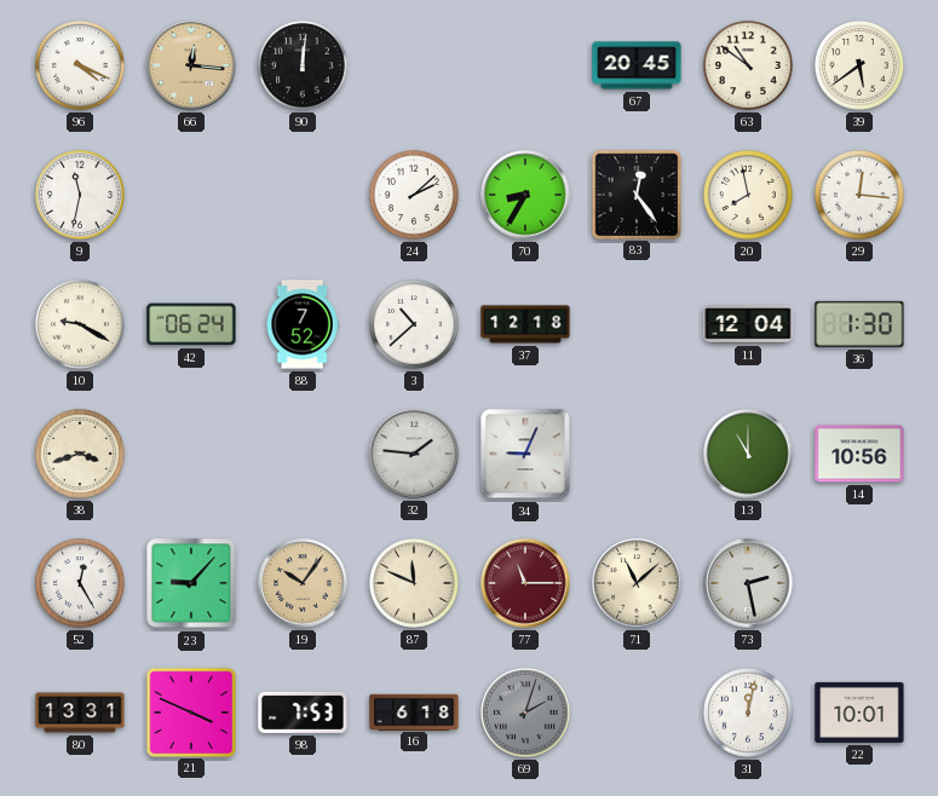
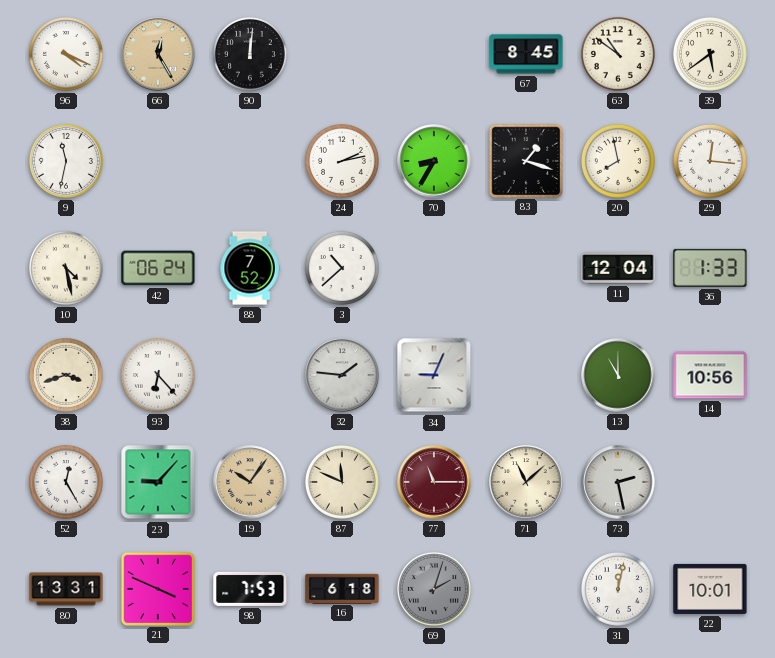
66: 12:16 -> 12:25 (158, 54)
67: 20:45 -> 8:45 (526, 54)
24: 2:08 -> 2:13 (342, 161)
83: 12:24 -> 1:18 (525, 160)
10: 9:20 -> 4:28 (66, 268)
37: 12:18 -> none (525, 324)
36: 1:30 -> 1:33 (710, 268)
93: none -> 6:23 (158, 375)
